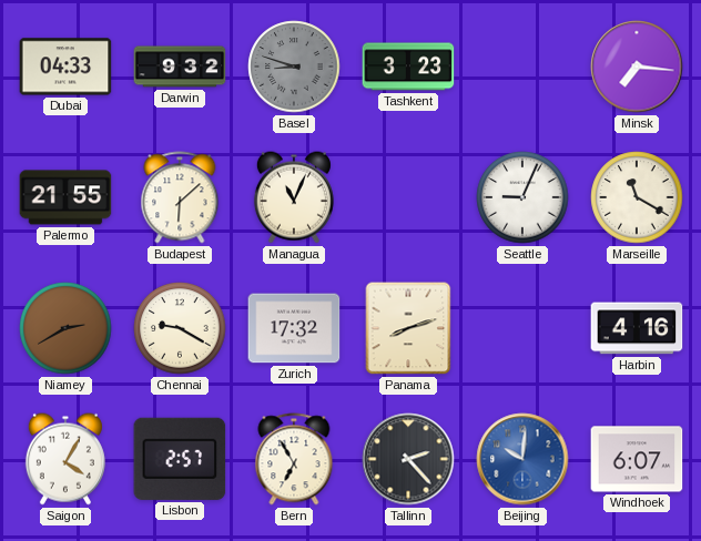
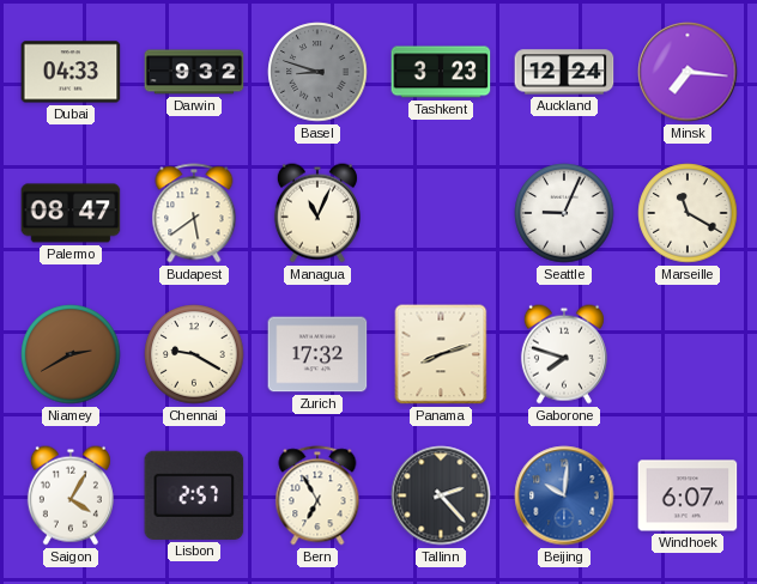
Auckland: none -> 12:24 (564, 72)
Palermo: 21:55 -> 08:47 (71, 213)
Budapest: 6:08 -> 5:39 (194, 213)
Gaborone: none -> 7:48 (564, 354)
Harbin: 4:16 -> none (637, 328)
